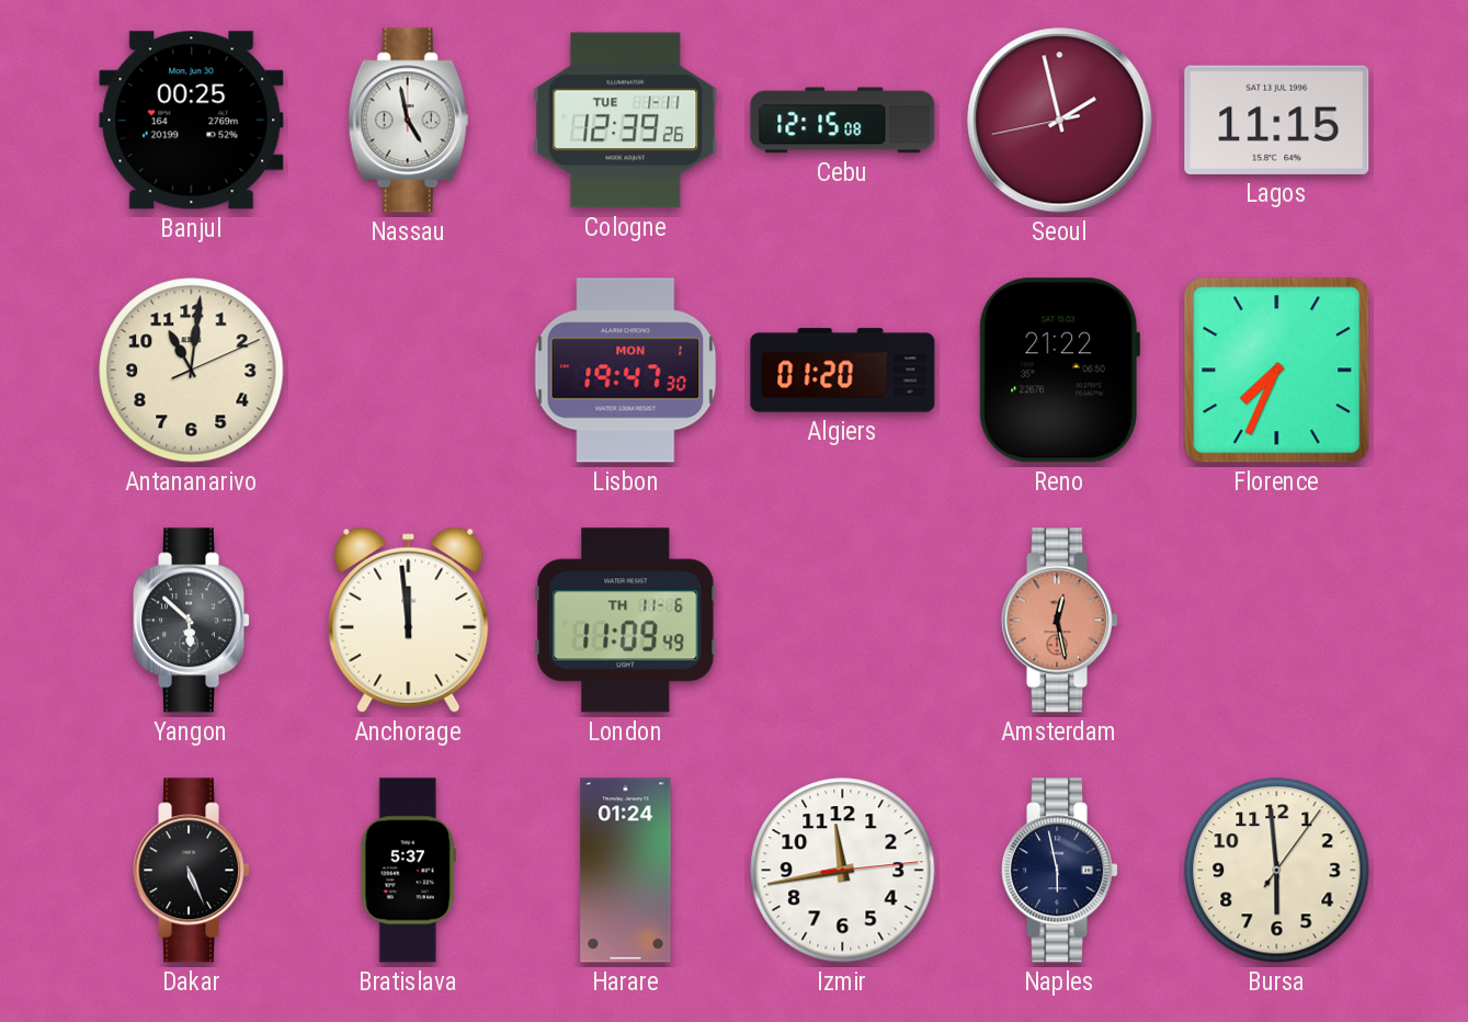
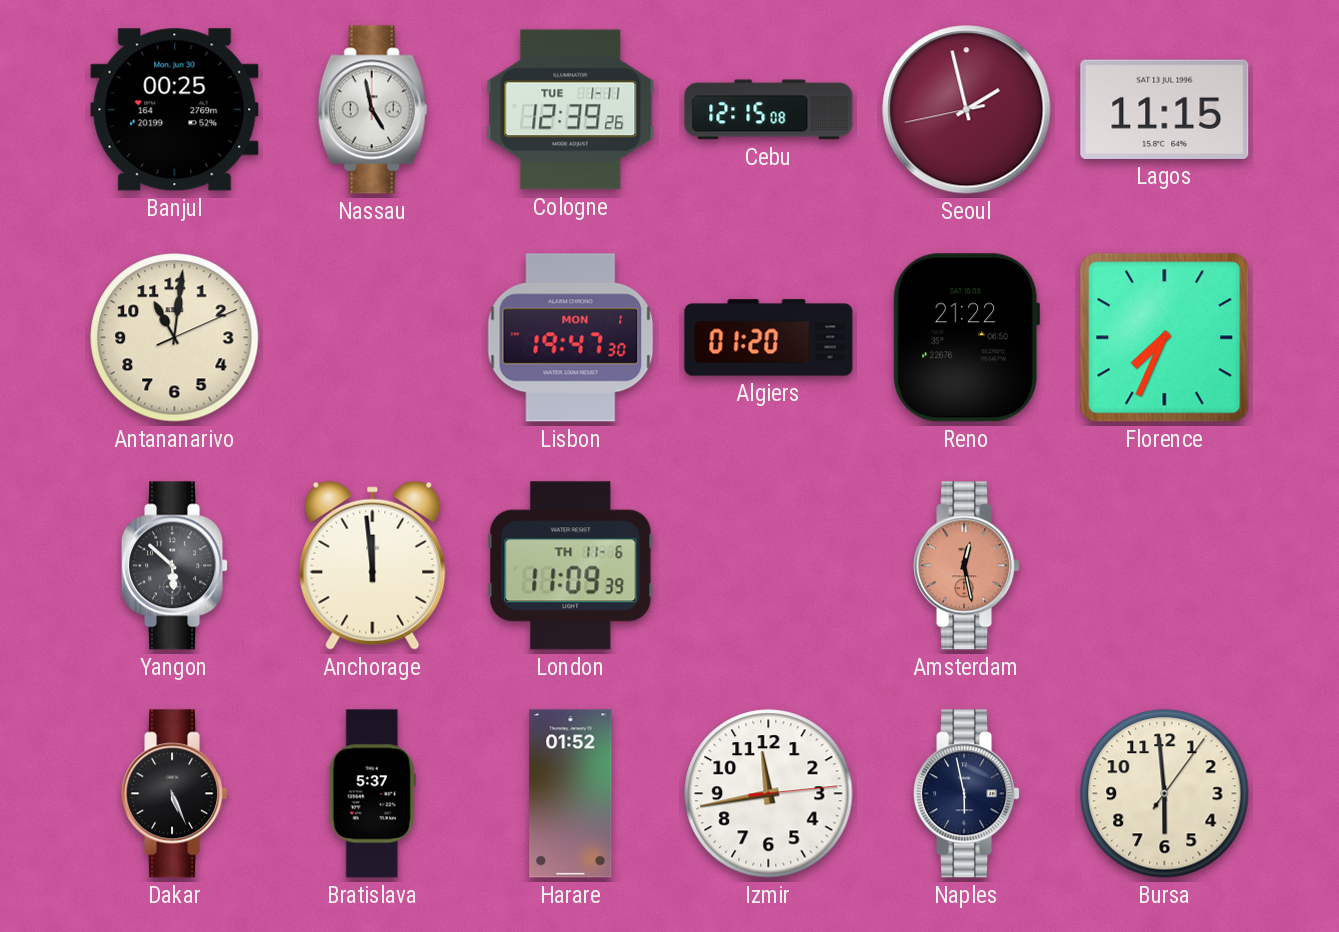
London: 11:09:49 -> 11:09:39 (571, 566)
Harare: 01:24 -> 01:52 (571, 794)
